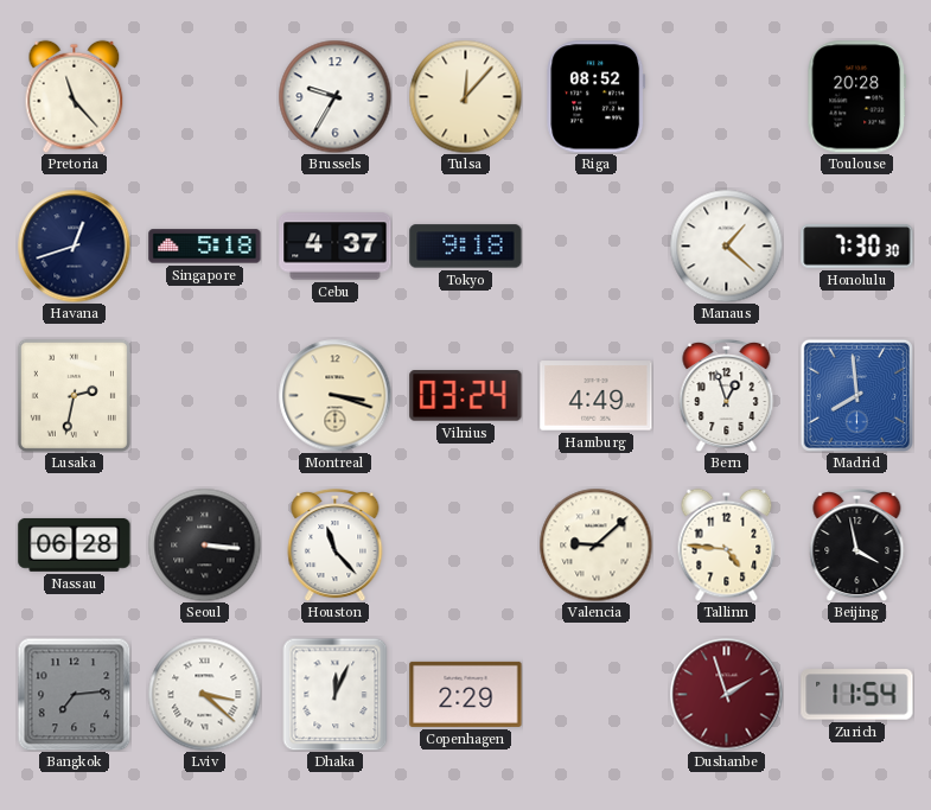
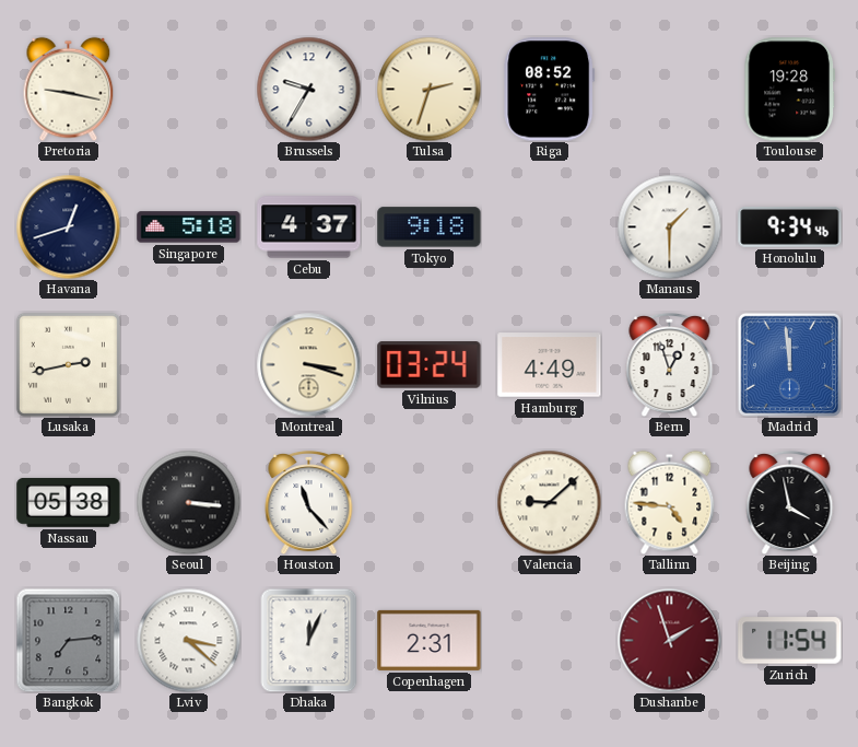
Pretoria: 11:23 -> 9:17 (69, 89)
Tulsa: 12:07 -> 2:33 (428, 89)
Toulouse: 20:28 -> 19:28 (790, 90)
Manaus: 1:22 -> 1:30 (669, 226)
Honolulu: 7:30 -> 9:34 (790, 226)
Lusaka: 2:32 -> 2:43 (68, 364)
Madrid: 7:59 -> 11:59 (789, 364)
Nassau: 06:28 -> 05:38 (69, 502)
Copenhagen: 2:29 -> 2:31 (430, 640)
